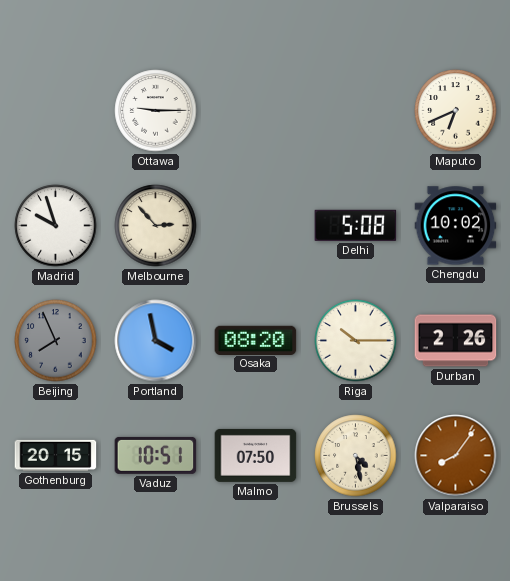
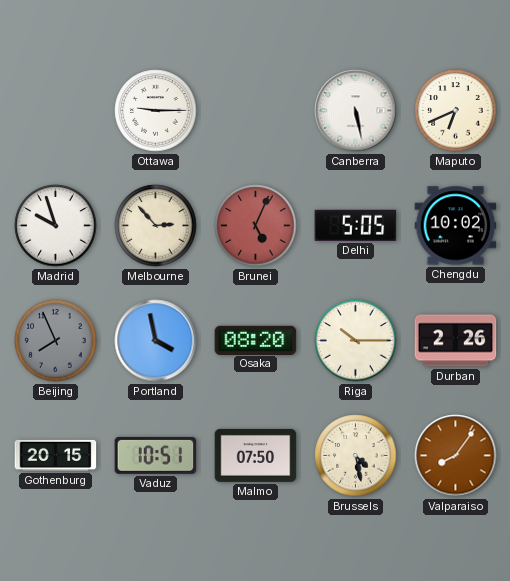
Canberra: none -> 5:28 (356, 111)
Brunei: none -> 5:04 (256, 226)
Delhi: 5:08 -> 5:05 (356, 225)
